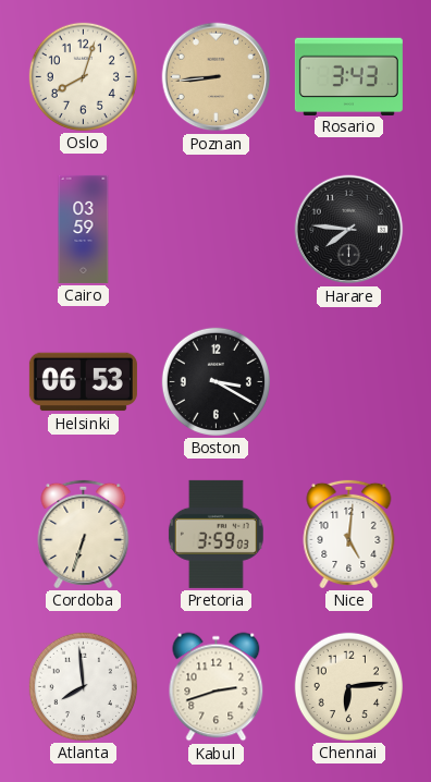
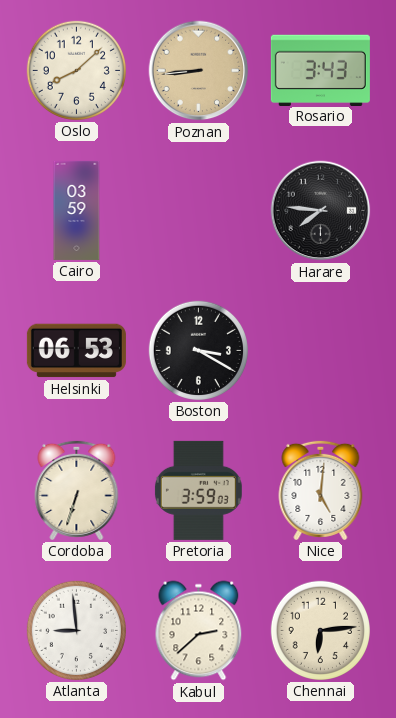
Oslo: 8:03 -> 8:08 (76, 70)
Atlanta: 7:59 -> 8:59 (76, 630)
Kabul: 2:42 -> 2:38 (199, 631)
